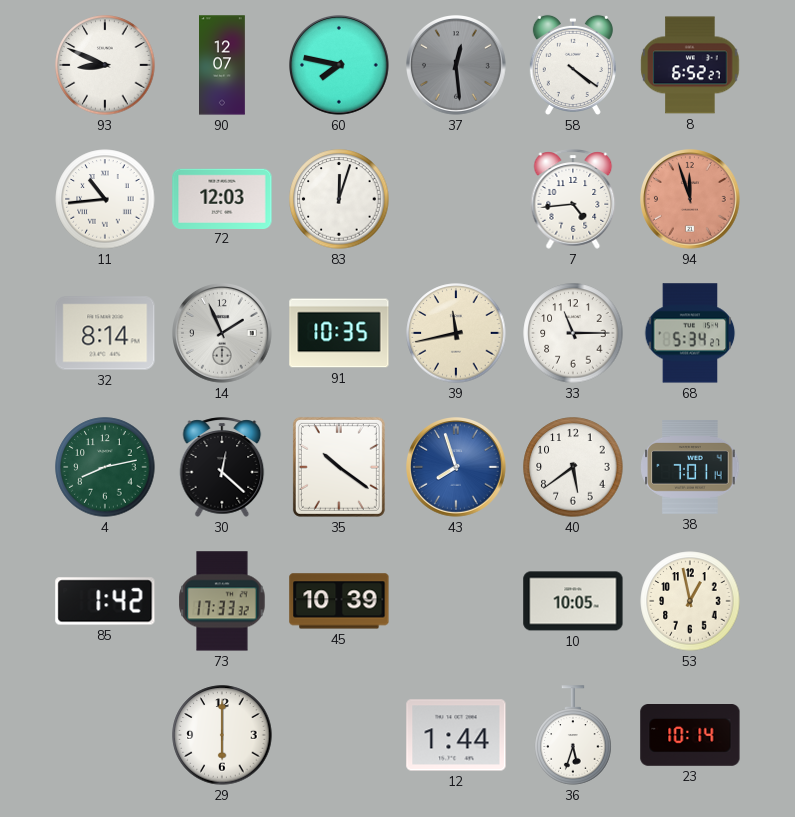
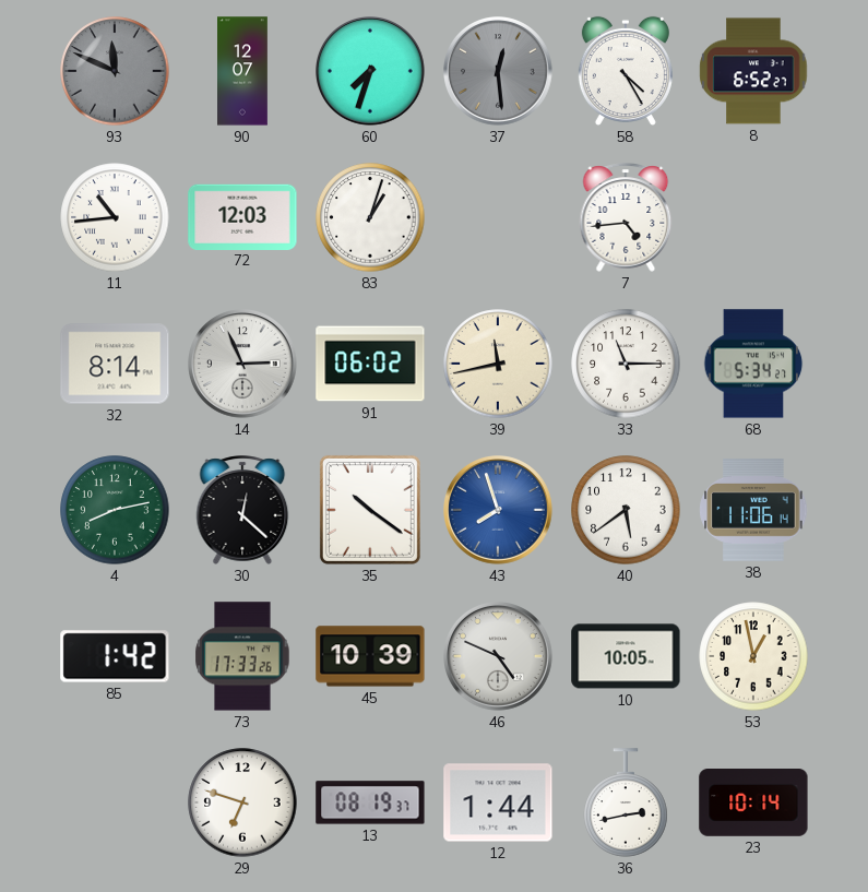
93: 8:49 -> 11:49 (115, 71)
93 dial: white -> grey (115, 71)
60: 7:47 -> 7:33 (371, 72)
58: 4:21 -> 4:25 (626, 71)
83: 12:03 -> 1:03 (370, 217)
94: 11:57 -> none (691, 200)
14: 1:56 -> 2:56 (243, 365)
91: 10:35 -> 06:02 (370, 364)
38: 7:01 -> 11:06 (753, 511)
73: 17:33:32 -> 17:33:26 (242, 656)
46: none -> 4:49 (499, 657)
29: 6:00 -> 6:48 (242, 802)
13: none -> 08:19 (370, 802)
36: 5:33 -> 2:43 (626, 802)
